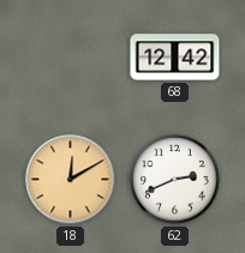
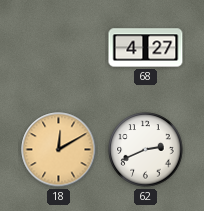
68: 12:42 -> 4:27 (146, 48)
